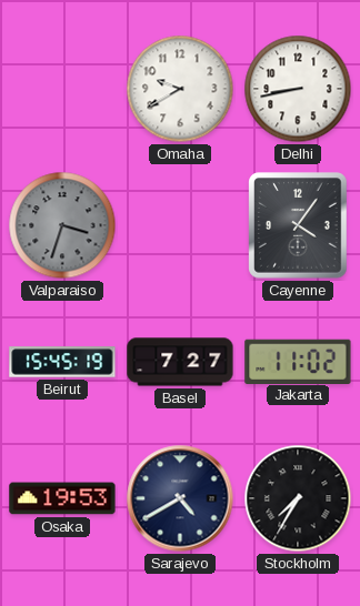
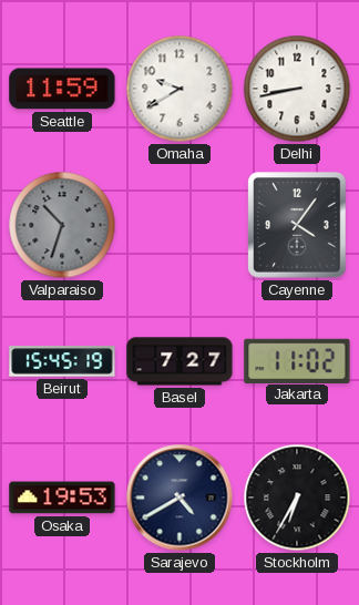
Seattle: none -> 11:59 (62, 89)
Valparaiso: 3:33 -> 10:33 (62, 225)
Stockholm: 7:35 -> 6:35 (297, 498)
